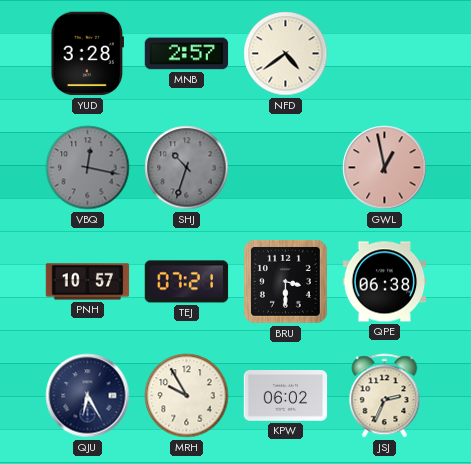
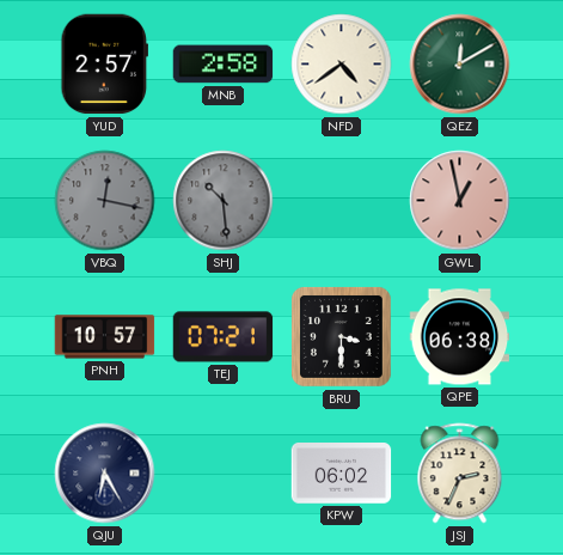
YUD: 3:28 -> 2:57 (104, 65)
MNB: 2:57 -> 2:58 (224, 65)
QEZ: none -> 12:10 (460, 65)
SHJ: 10:33 -> 10:29 (224, 201)
MRH: 9:55 -> none (187, 396)
